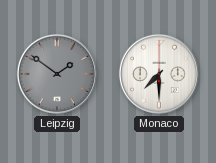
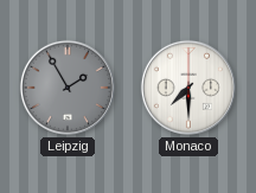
Leipzig: 1:51 -> 1:55 (68, 88)
